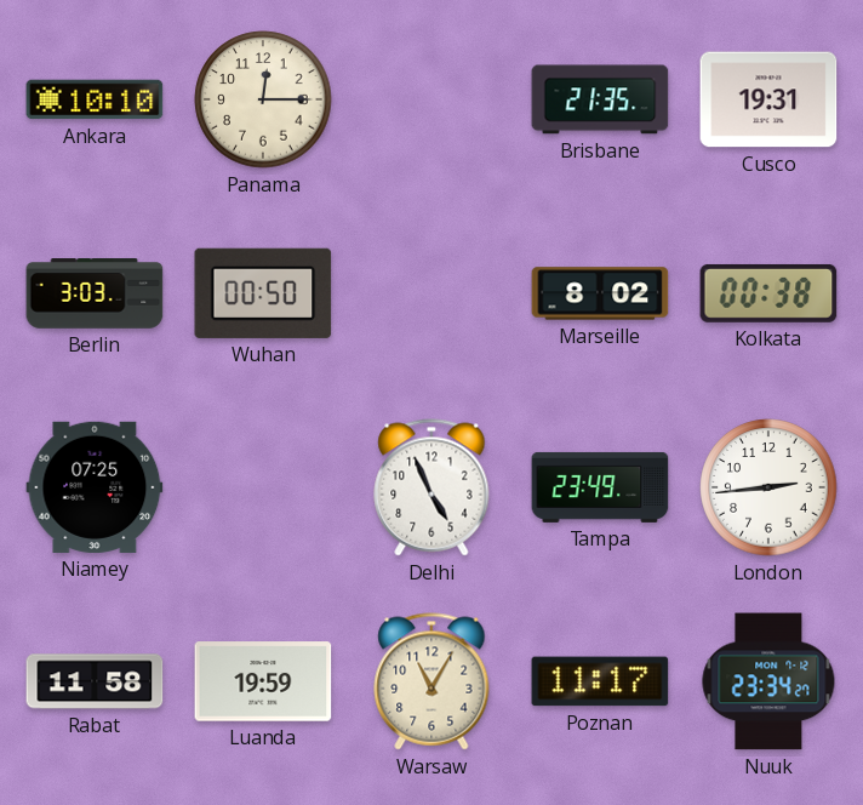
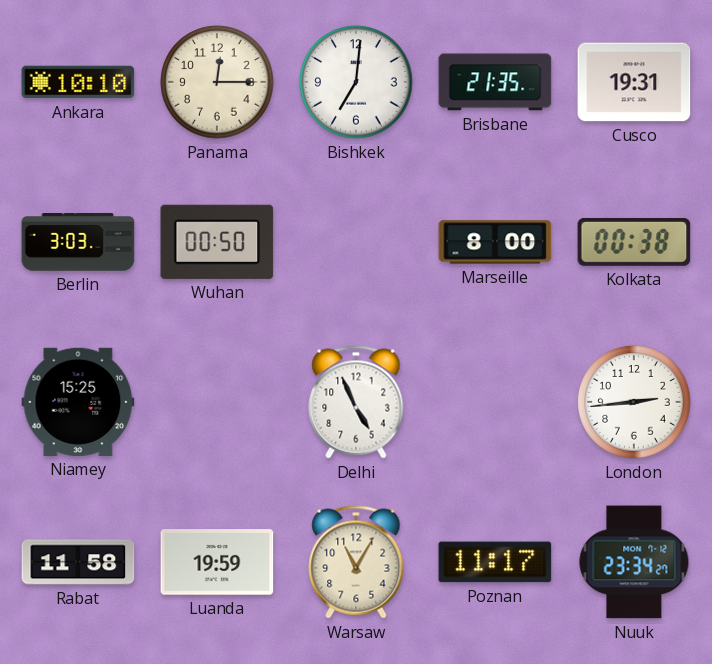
Bishkek: none -> 7:01 (356, 82)
Marseille: 8:02 -> 8:00 (495, 242)
Niamey: 07:25 -> 15:25 (78, 402)
Tampa: 23:49 -> none (600, 487)
